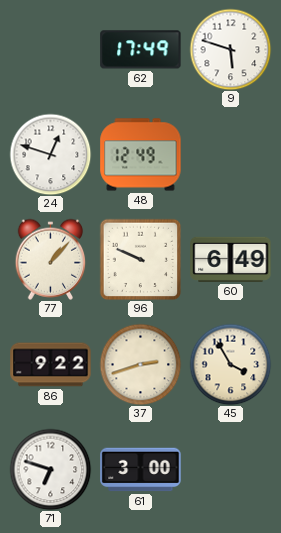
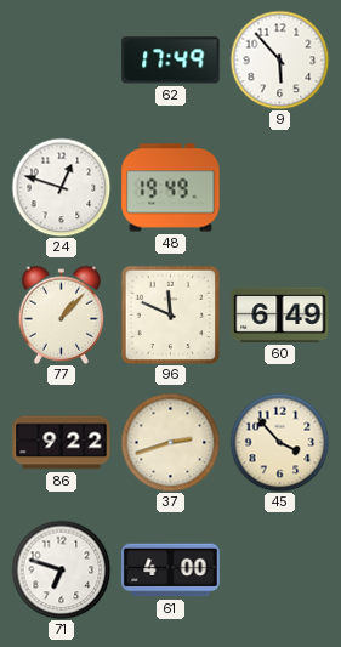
9: 5:48 -> 5:53 (279, 59)
48: 12:49 -> 19:49 (171, 188)
96: 9:49 -> 11:49 (170, 314)
45: 3:55 -> 3:53 (279, 442)
61: 3:00 -> 4:00 (171, 571)
